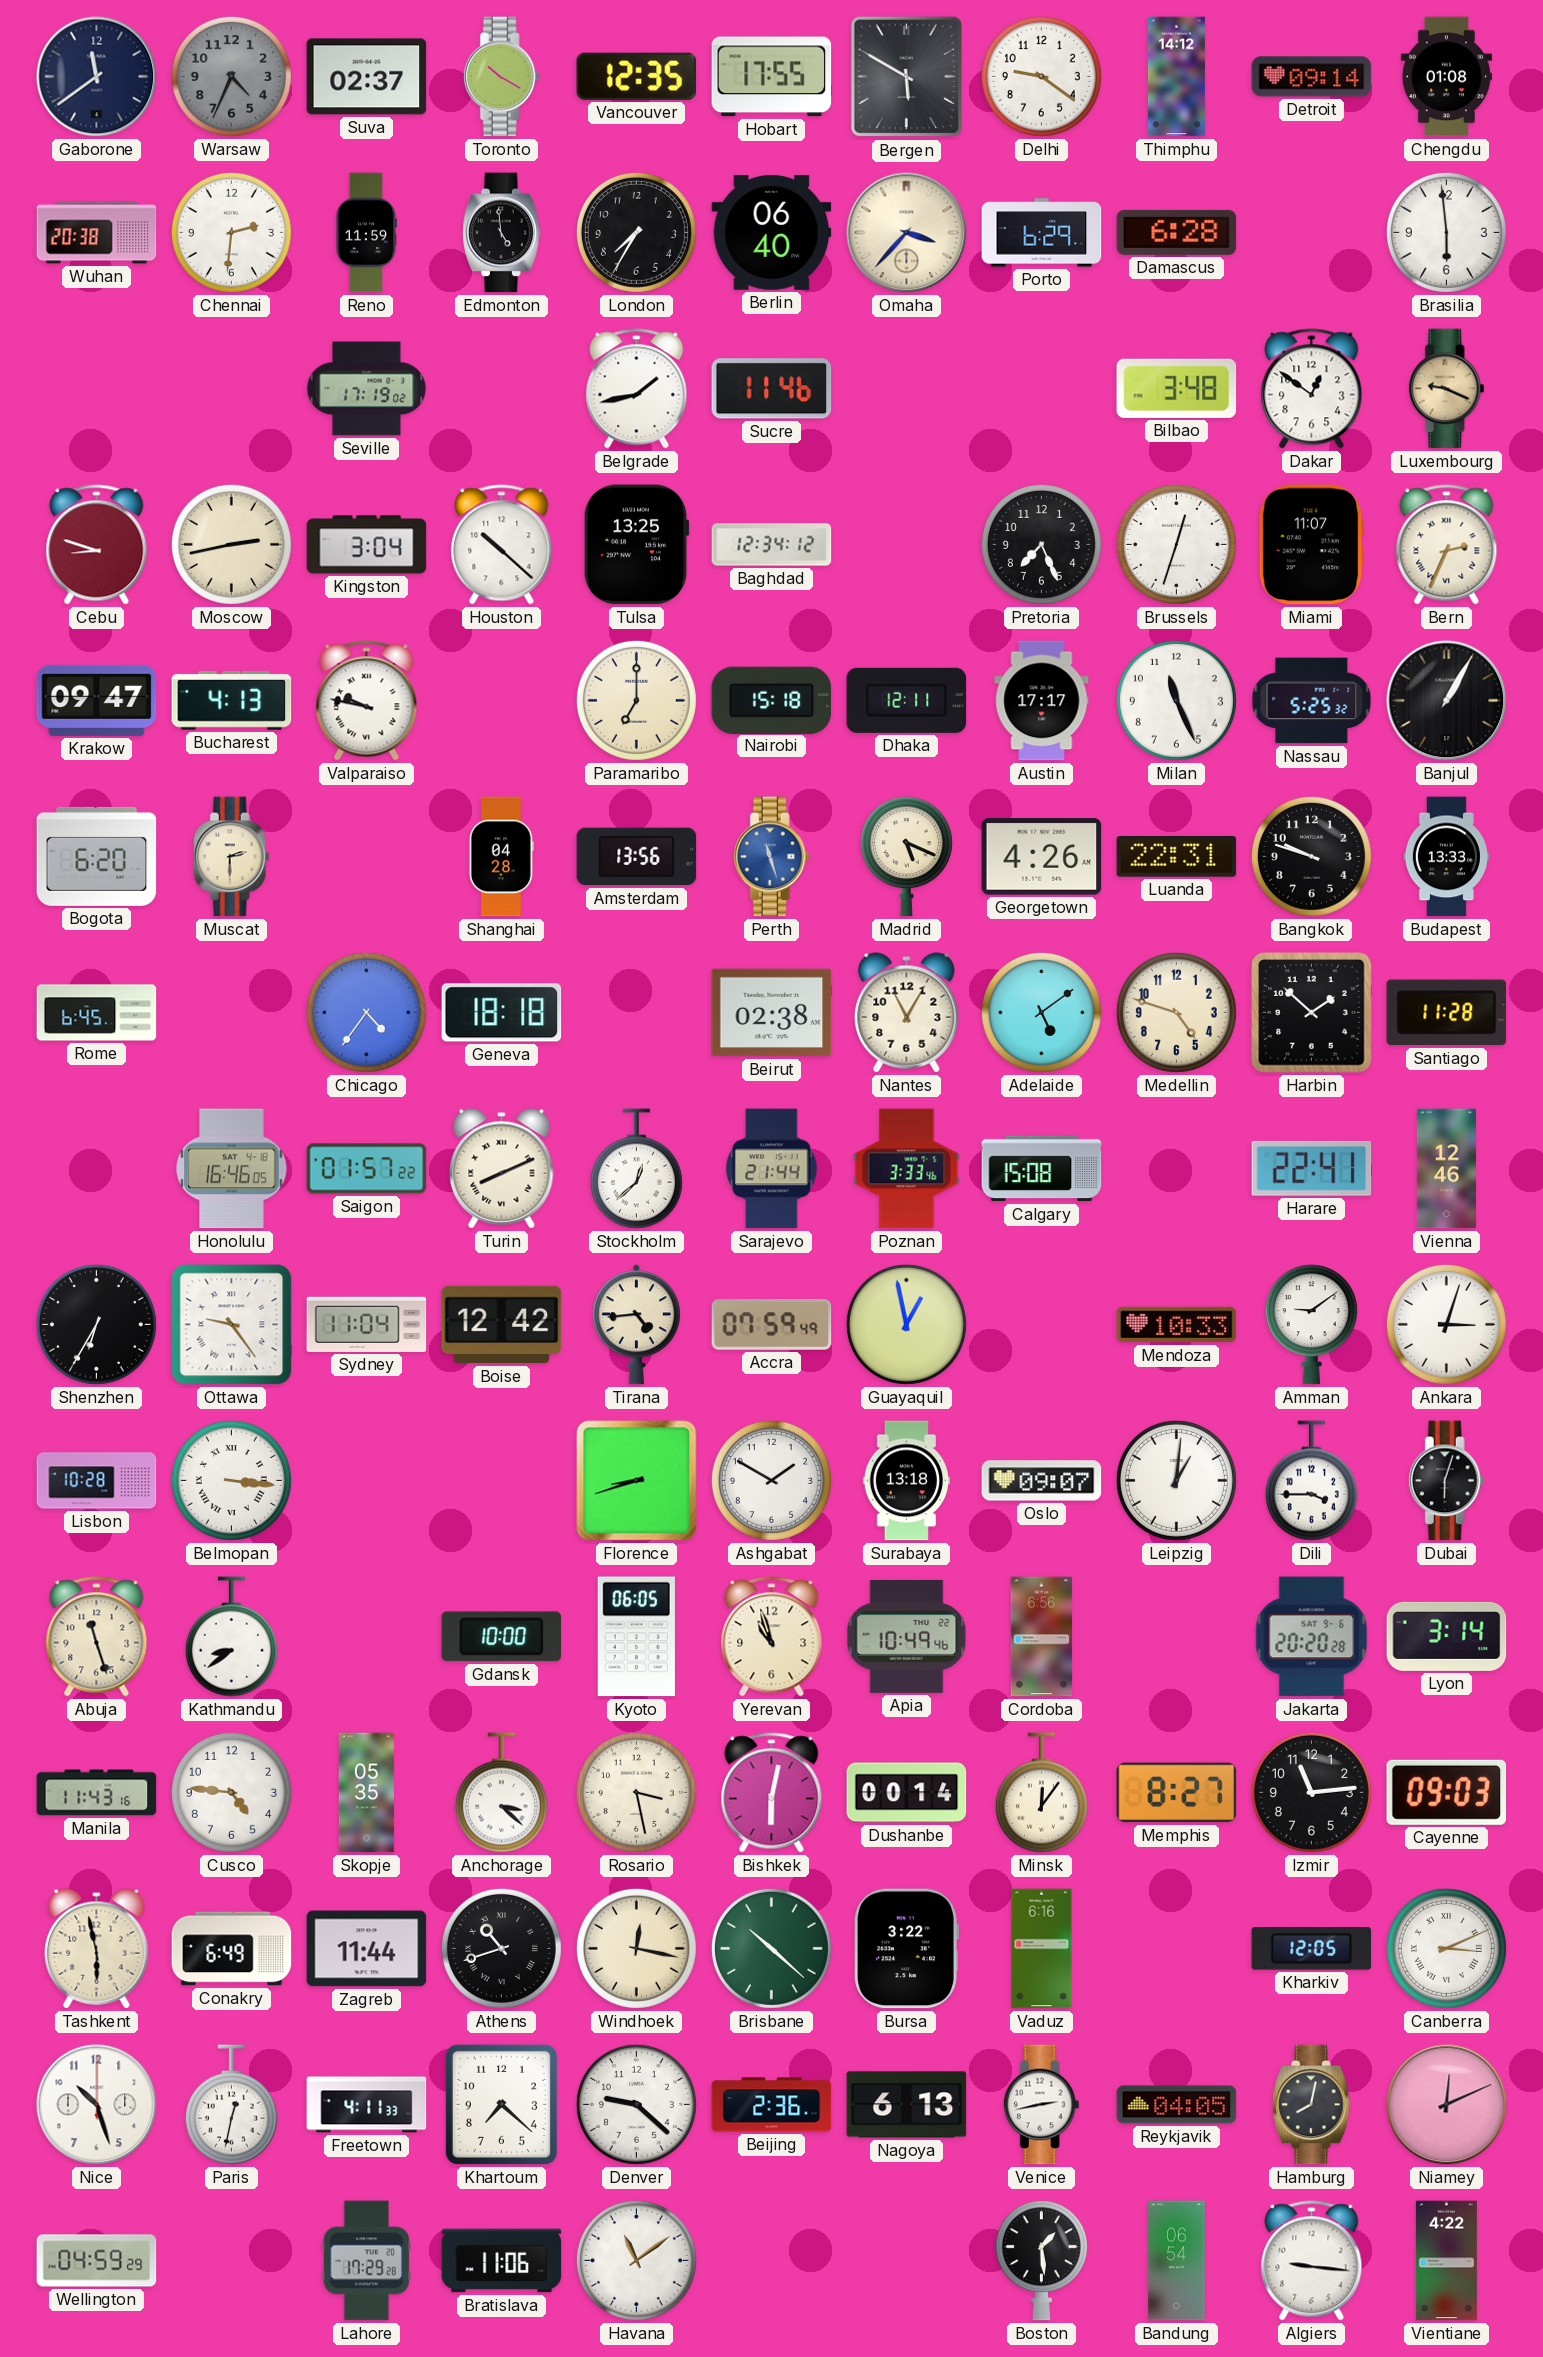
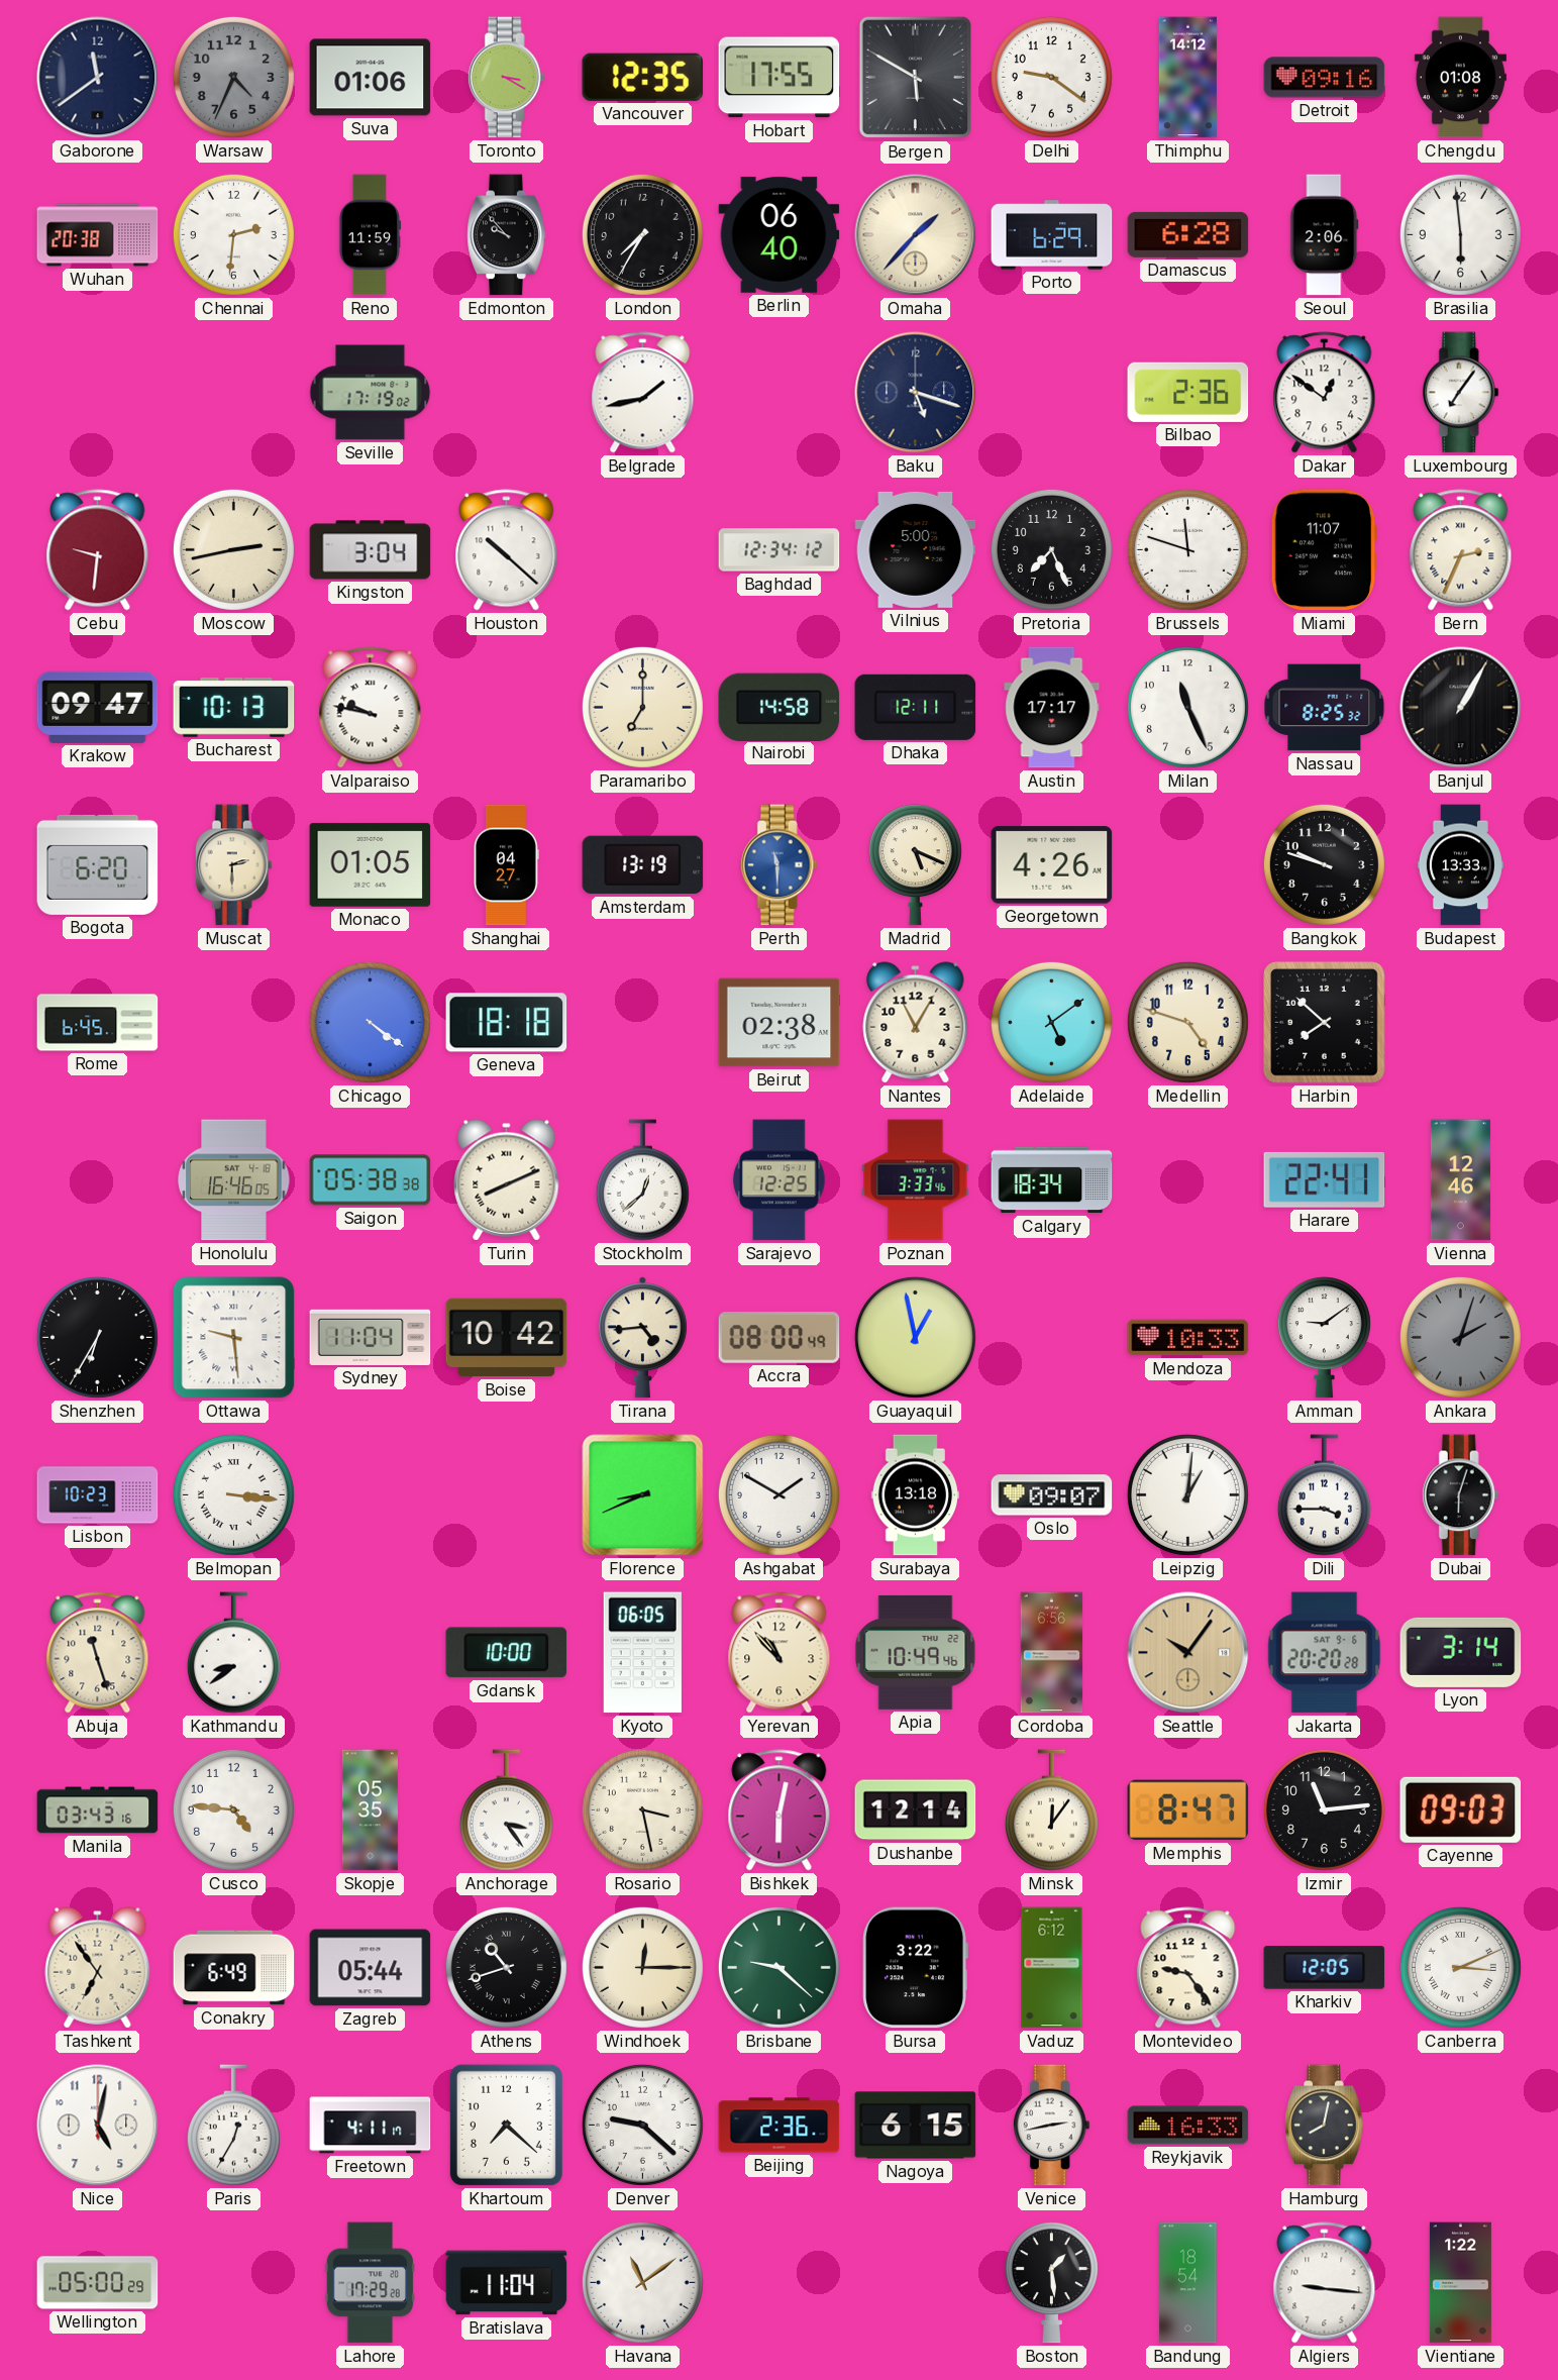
Suva: 02:37 -> 01:06 (371, 78)
Toronto: 10:20 -> 3:20 (506, 78)
Detroit: 09:14 -> 09:16 (1325, 78)
Edmonton: 4:59 -> 9:53 (507, 235)
Omaha: 3:37 -> 1:37 (916, 235)
Seoul: none -> 2:06 (1325, 235)
Sucre: 11:46 -> none (772, 389)
Baku: none -> 5:18 (916, 393)
Bilbao: 3:48 -> 2:36 (1188, 392)
Luxembourg: 9:19 -> 7:06 (1460, 393)
Luxembourg dial: champagne -> white (1460, 393)
Cebu: 8:48 -> 9:31 (98, 550)
Tulsa: 13:25 -> none (636, 545)
Vilnius: none -> 5:00 (916, 549)
Brussels: 12:33 -> 11:48 (1187, 549)
Bucharest: 4:13 -> 10:13 (234, 707)
Nairobi: 15:18 -> 14:58 (780, 707)
Nassau: 5:25 -> 8:25 (1325, 708)
Monaco: none -> 01:05 (371, 864)
Shanghai: 04:28 -> 04:27 (506, 865)
Amsterdam: 13:56 -> 13:19 (643, 865)
Perth: 11:27 -> 11:30 (778, 865)
Luanda: 22:31 -> none (1177, 856)
Chicago: 4:36 -> 4:21 (370, 1022)
Harbin: 1:52 -> 7:52 (1325, 1023)
Santiago: 11:28 -> none (1447, 1013)
Saigon: 01:57 -> 05:38 (371, 1180)
Sarajevo: 21:44 -> 12:25 (780, 1180)
Calgary: 15:08 -> 18:34 (1052, 1180)
Ottawa: 9:24 -> 9:29 (234, 1338)
Boise: 12:42 -> 10:42 (507, 1338)
Accra: 07:59 -> 08:00 (780, 1338)
Ankara: 3:03 -> 2:03 (1460, 1337)
Ankara dial: white -> grey (1460, 1337)
Lisbon: 10:28 -> 10:23 (98, 1495)
Florence: 8:42 -> 8:41 (643, 1495)
Yerevan: 10:57 -> 10:53 (780, 1653)
Seattle: none -> 10:06 (1188, 1653)
Manila: 11:43 -> 03:43 (98, 1810)
Anchorage: 3:22 -> 3:24 (506, 1810)
Dushanbe: 00:14 -> 12:14 (916, 1810)
Memphis: 8:27 -> 8:47 (1188, 1810)
Tashkent: 5:58 -> 6:54 (98, 1968)
Zagreb: 11:44 -> 05:44 (371, 1968)
Windhoek: 12:17 -> 12:15 (642, 1967)
Brisbane: 10:22 -> 9:22 (778, 1967)
Vaduz: 6:16 -> 6:12 (1052, 1968)
Montevideo: none -> 9:24 (1188, 1968)
Nice: 10:27 -> 5:02 (98, 2126)
Paris: 12:32 -> 12:35 (233, 2126)
Freetown: 4:11:33 -> 4:11:17 (371, 2126)
Nagoya: 6:13 -> 6:15 (916, 2126)
Reykjavik: 04:05 -> 16:33 (1188, 2126)
Niamey: 12:11 -> none (1447, 2105)
Wellington: 04:59 -> 05:00 (98, 2283)
Bratislava: 11:06 -> 11:04 (507, 2283)
Bandung: 06:54 -> 18:54 (1188, 2283)
Vientiane: 4:22 -> 1:22 (1460, 2283)
